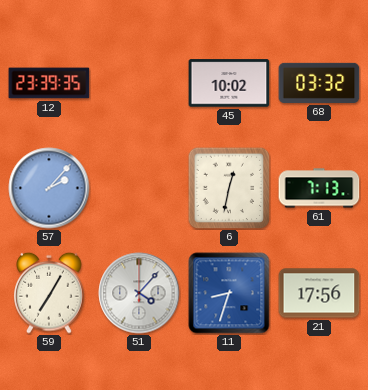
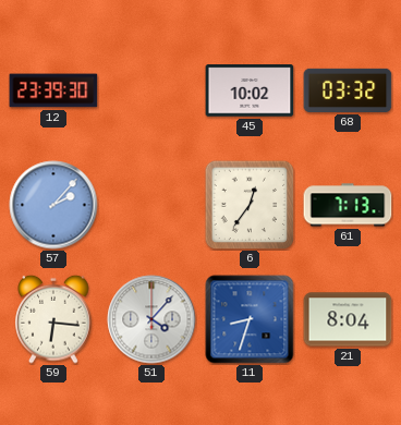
12: 23:39:35 -> 23:39:30 (53, 90)
6: 12:32 -> 12:36 (250, 205)
59: 7:05 -> 6:16 (53, 319)
21: 17:56 -> 8:04 (348, 319)
